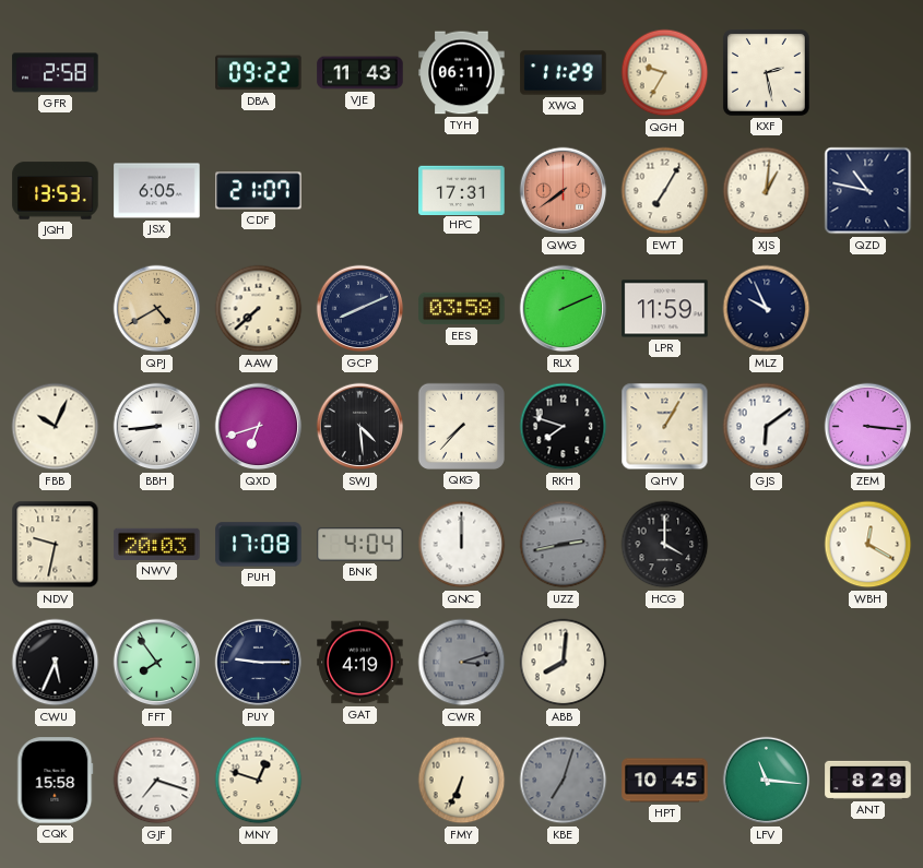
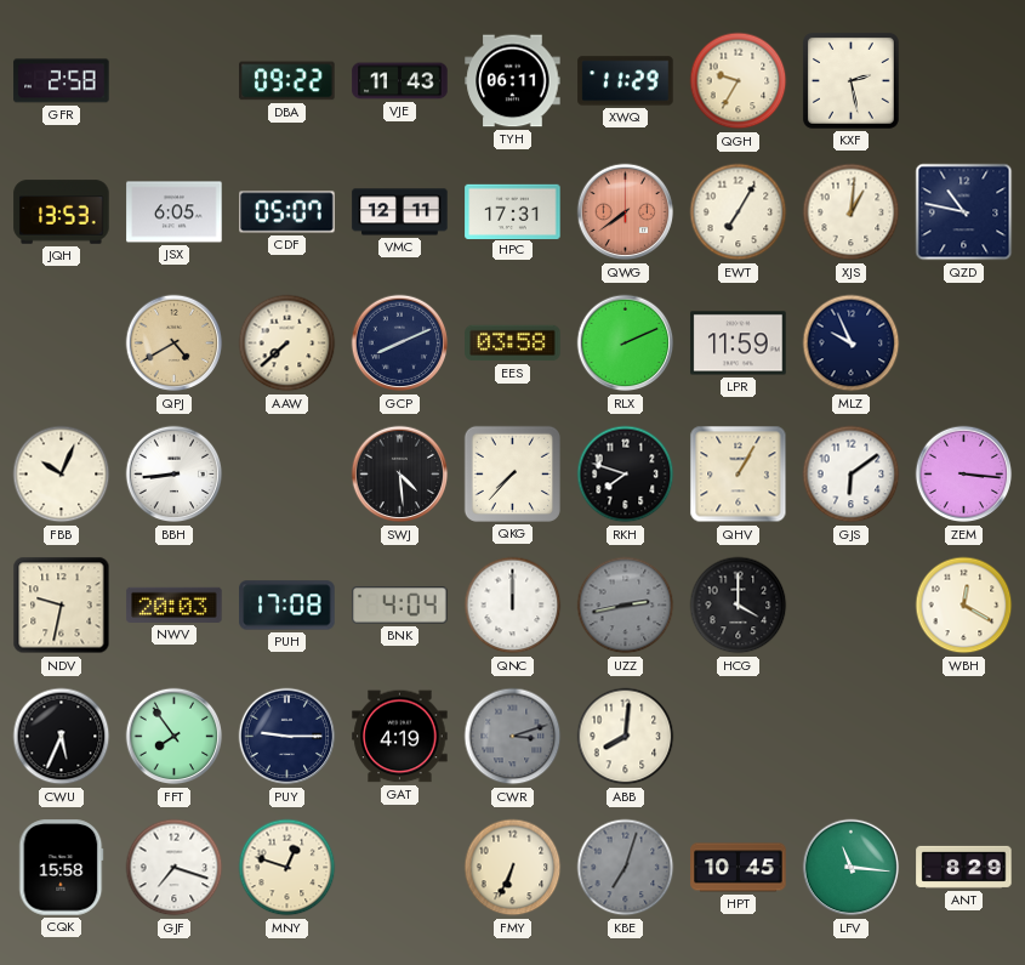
CDF: 21:07 -> 05:07 (287, 212)
VMC: none -> 12:11 (400, 212)
QXD: 6:42 -> none (259, 427)
